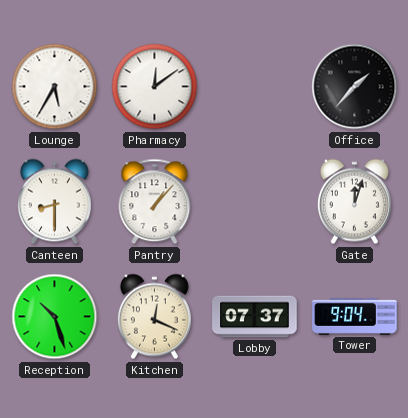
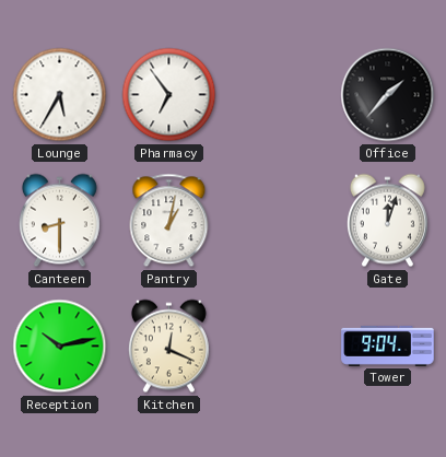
Pharmacy: 12:09 -> 6:54 (169, 95)
Pantry: 1:07 -> 1:02 (169, 221)
Reception: 10:27 -> 10:13 (60, 347)
Lobby: 07:37 -> none (255, 317)
